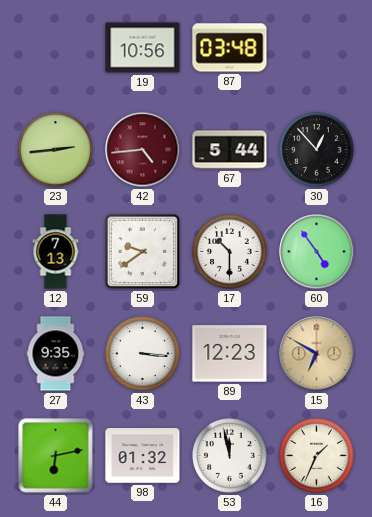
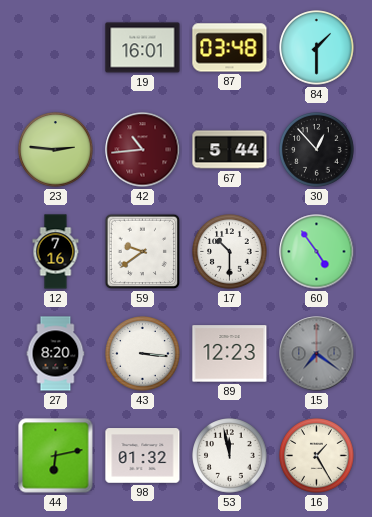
19: 10:56 -> 16:01 (143, 48)
84: none -> 1:30 (317, 48)
23: 2:44 -> 2:46 (56, 150)
42: 4:44 -> 10:44 (143, 150)
12: 7:13 -> 7:16 (56, 252)
27: 9:35 -> 8:20 (56, 354)
15: 6:50 -> 7:21 (317, 354)
15 dial: champagne -> grey (317, 354)
16: 1:34 -> 1:25 (317, 456)
